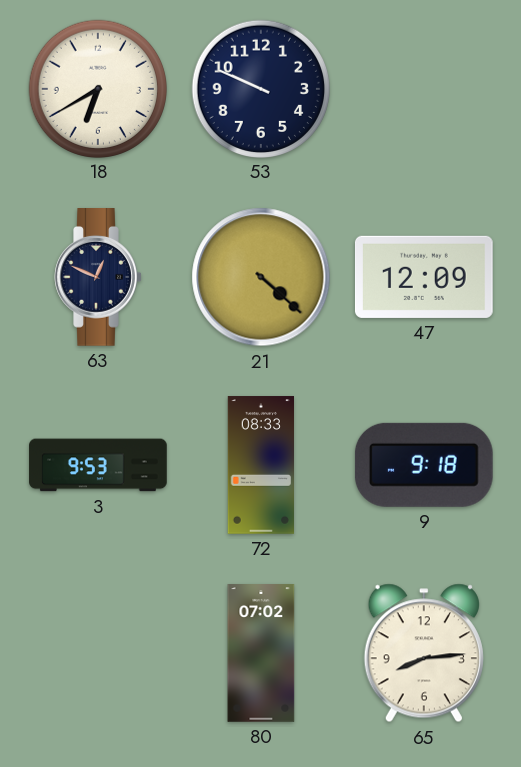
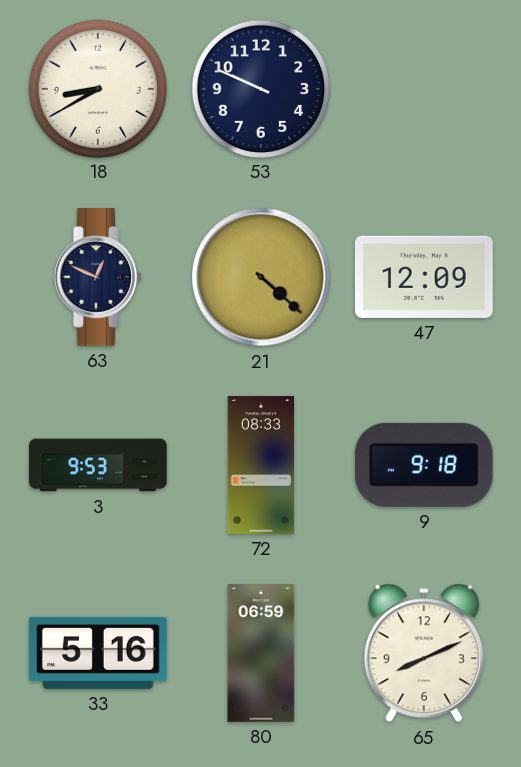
18: 6:40 -> 8:40 (97, 88)
33: none -> 5:16 (99, 653)
80: 07:02 -> 06:59 (261, 653)
65: 8:14 -> 8:11 (424, 653)
